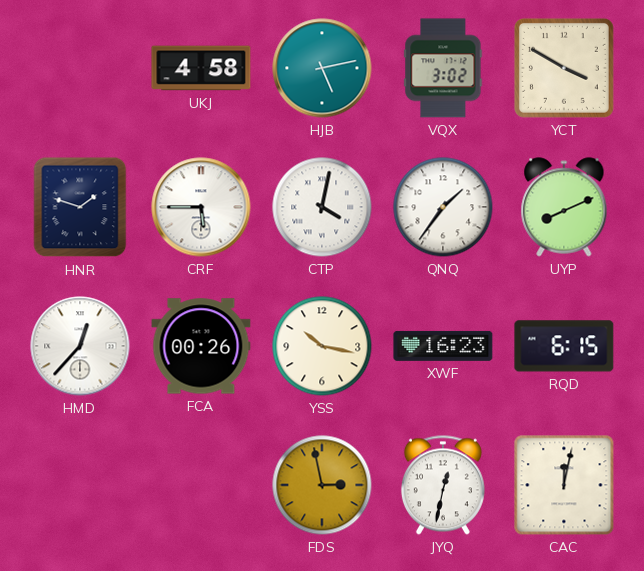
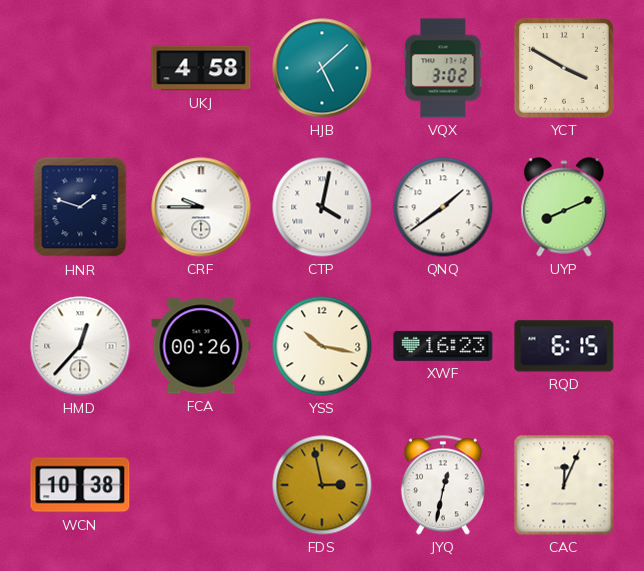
HJB: 5:13 -> 5:08 (322, 68)
CRF: 5:45 -> 9:45 (201, 207)
QNQ: 1:36 -> 1:39 (443, 207)
WCN: none -> 10:38 (80, 485)
CAC: 12:02 -> 12:04 (564, 485)
